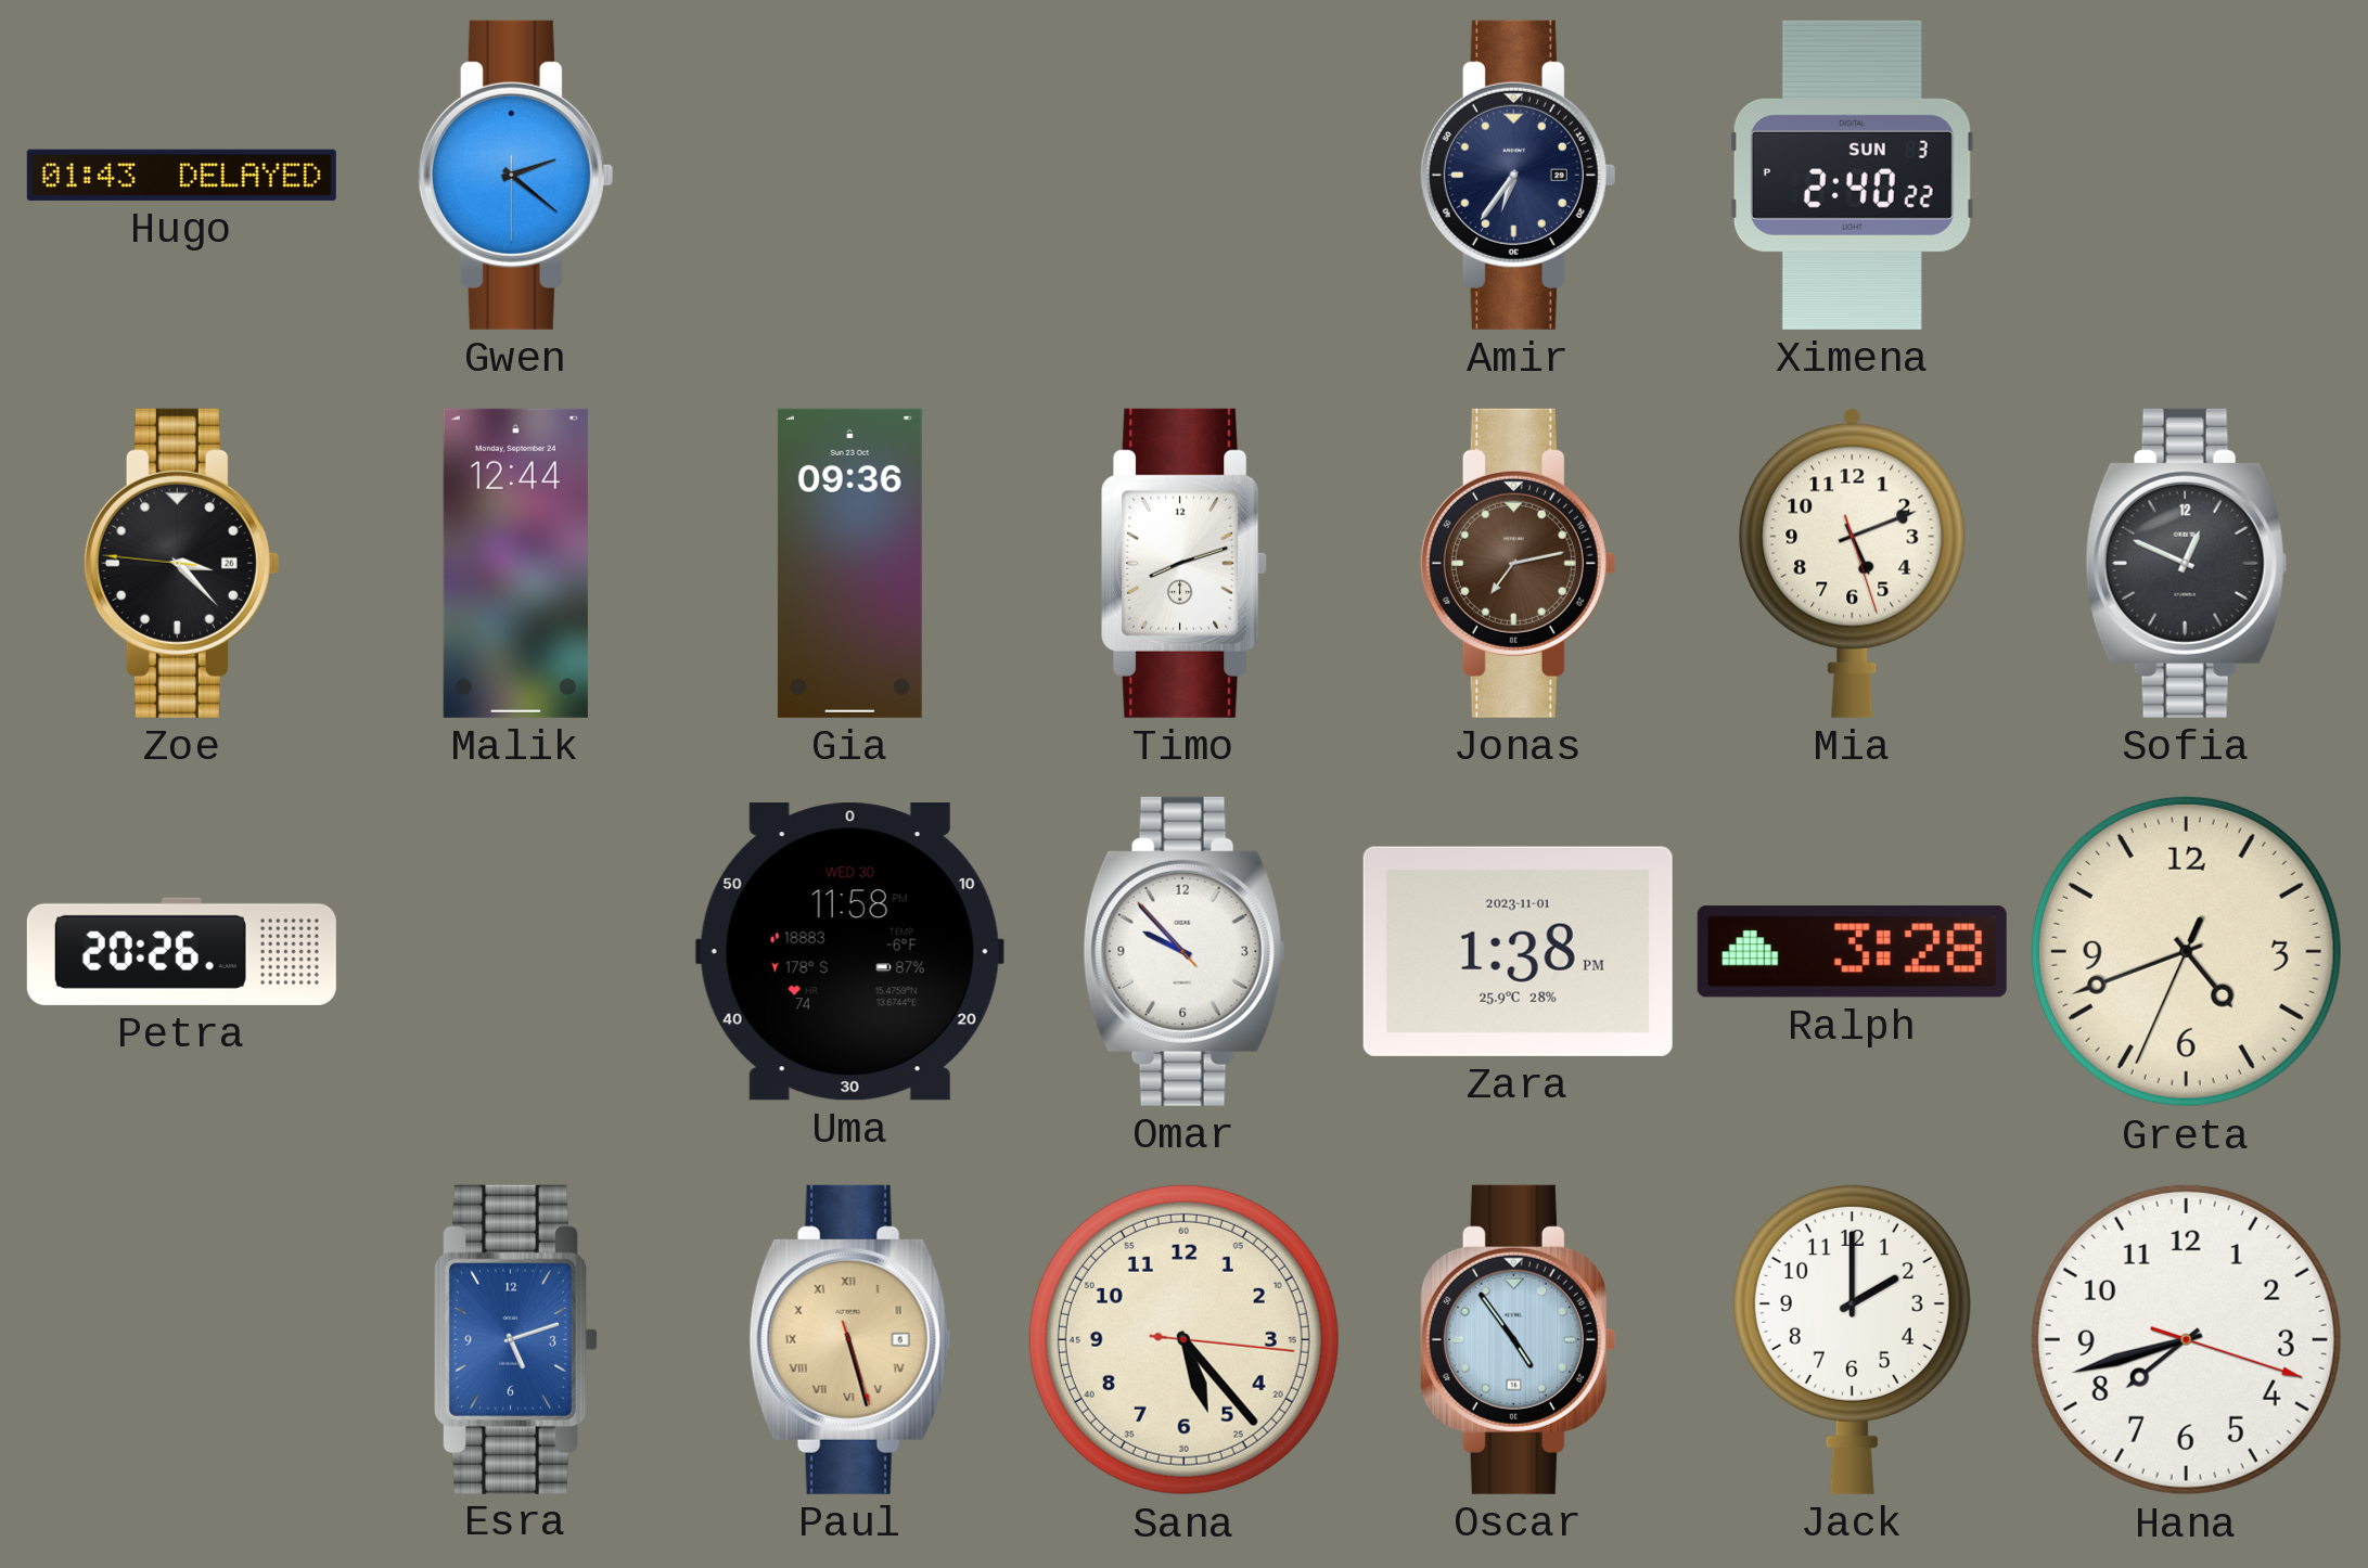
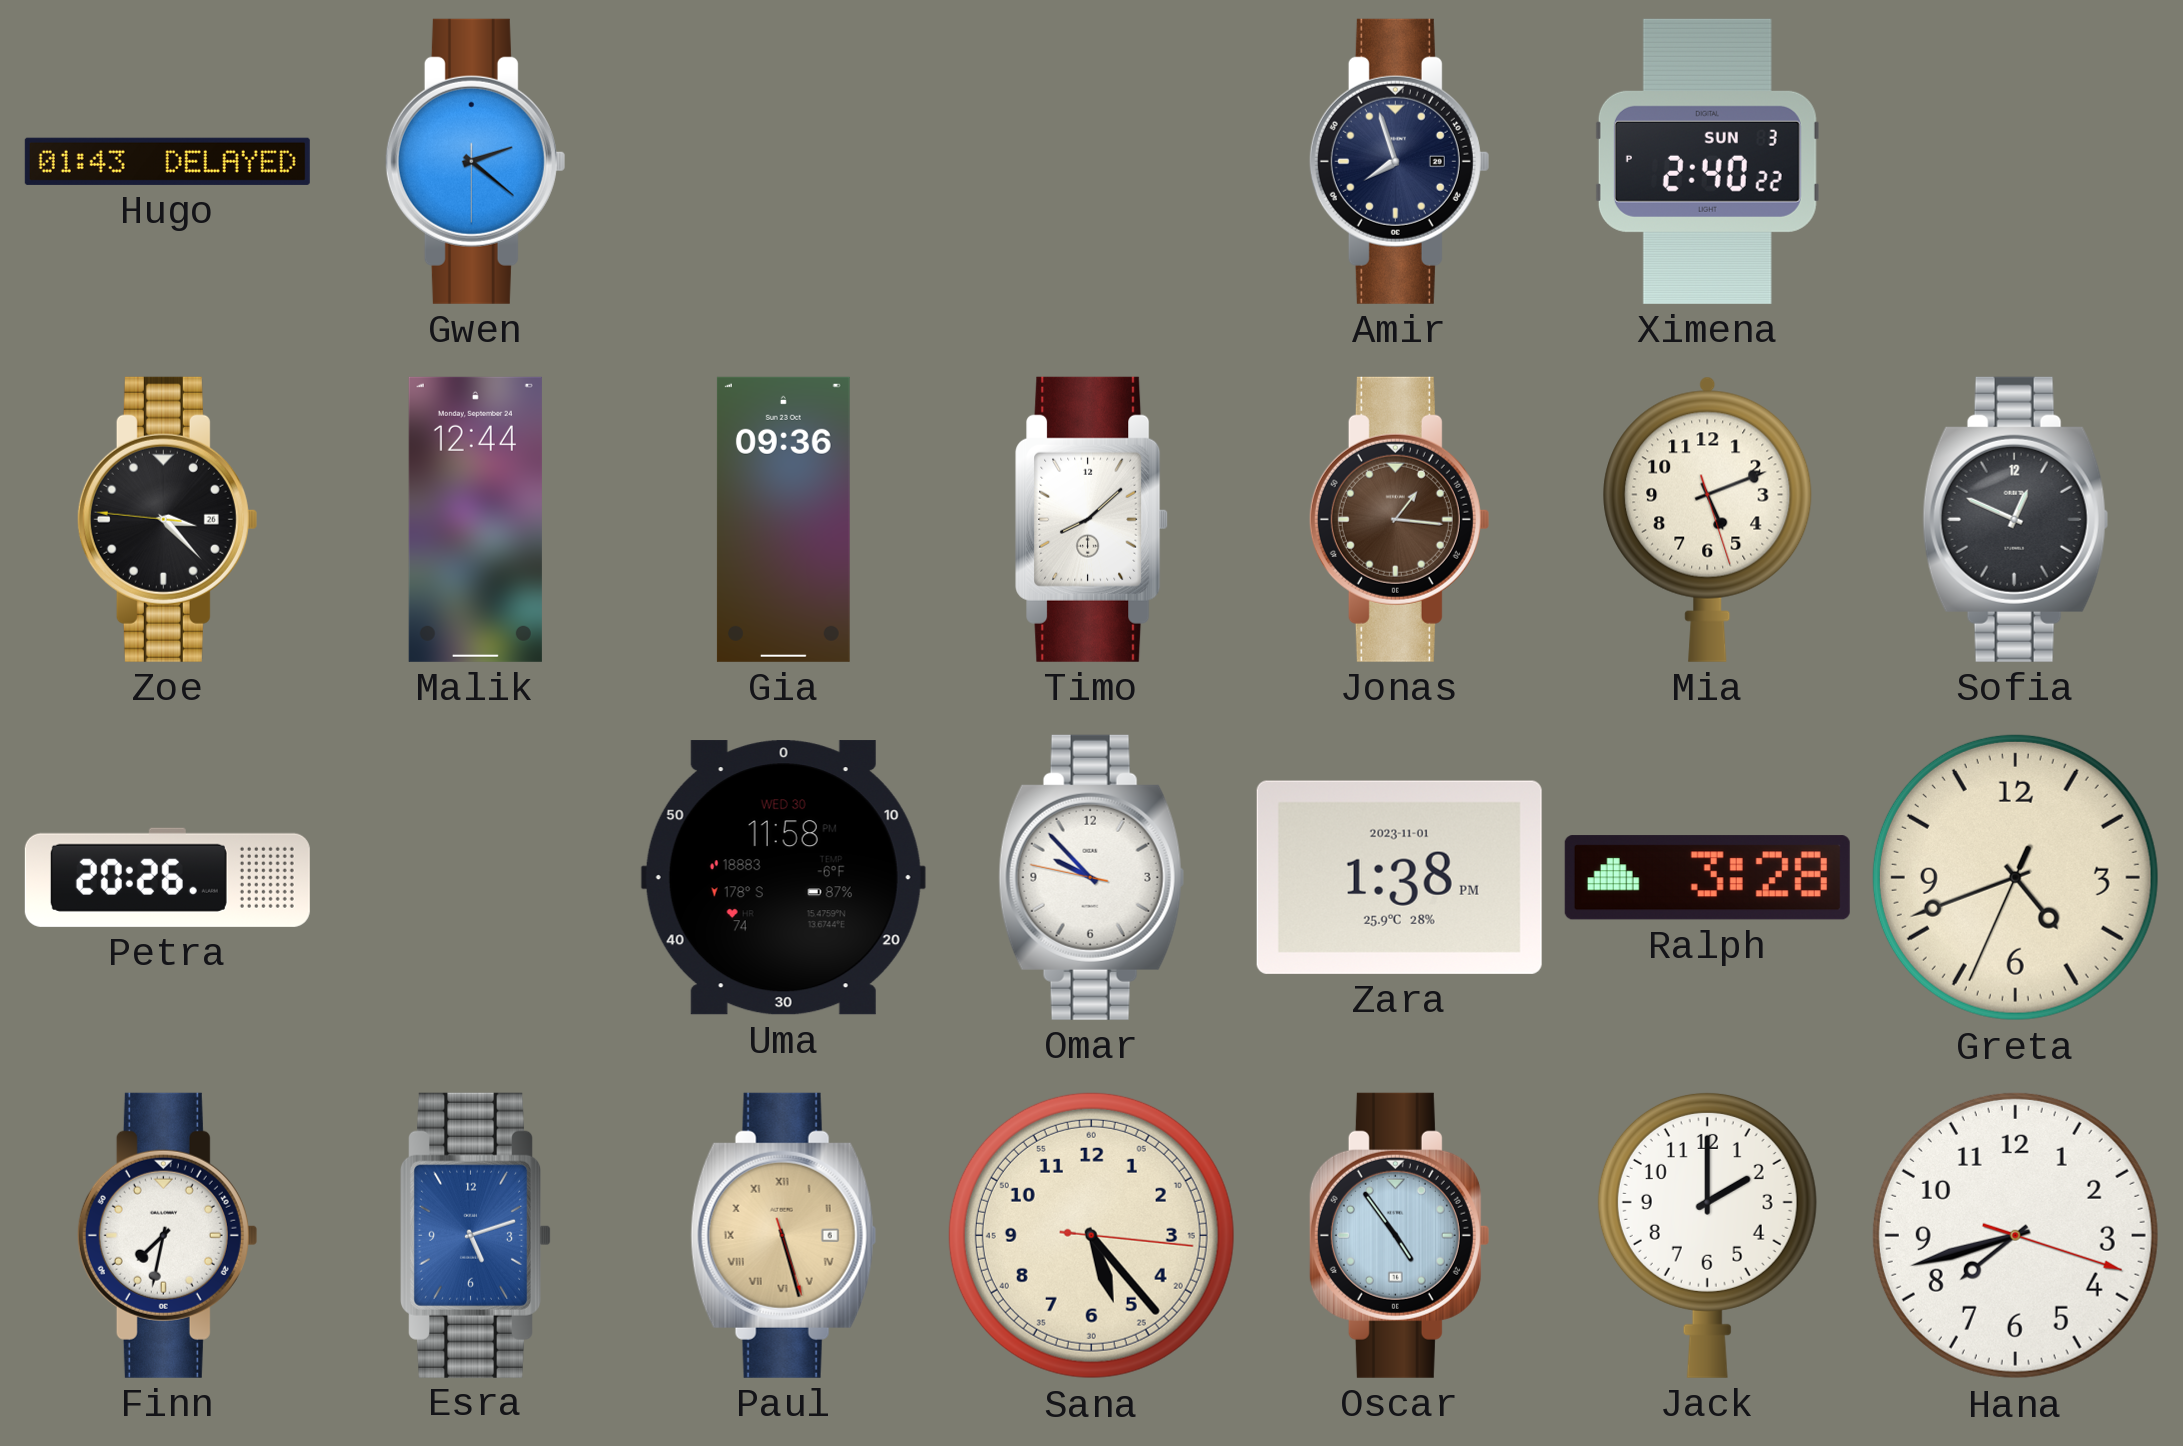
Amir: 6:36 -> 7:57 (1399, 161)
Timo: 8:12 -> 8:08 (1092, 519)
Jonas: 7:13 -> 1:16 (1399, 519)
Omar: 9:52:53 -> 9:52:47 (1092, 877)
Finn: none -> 7:32 (167, 1235)
